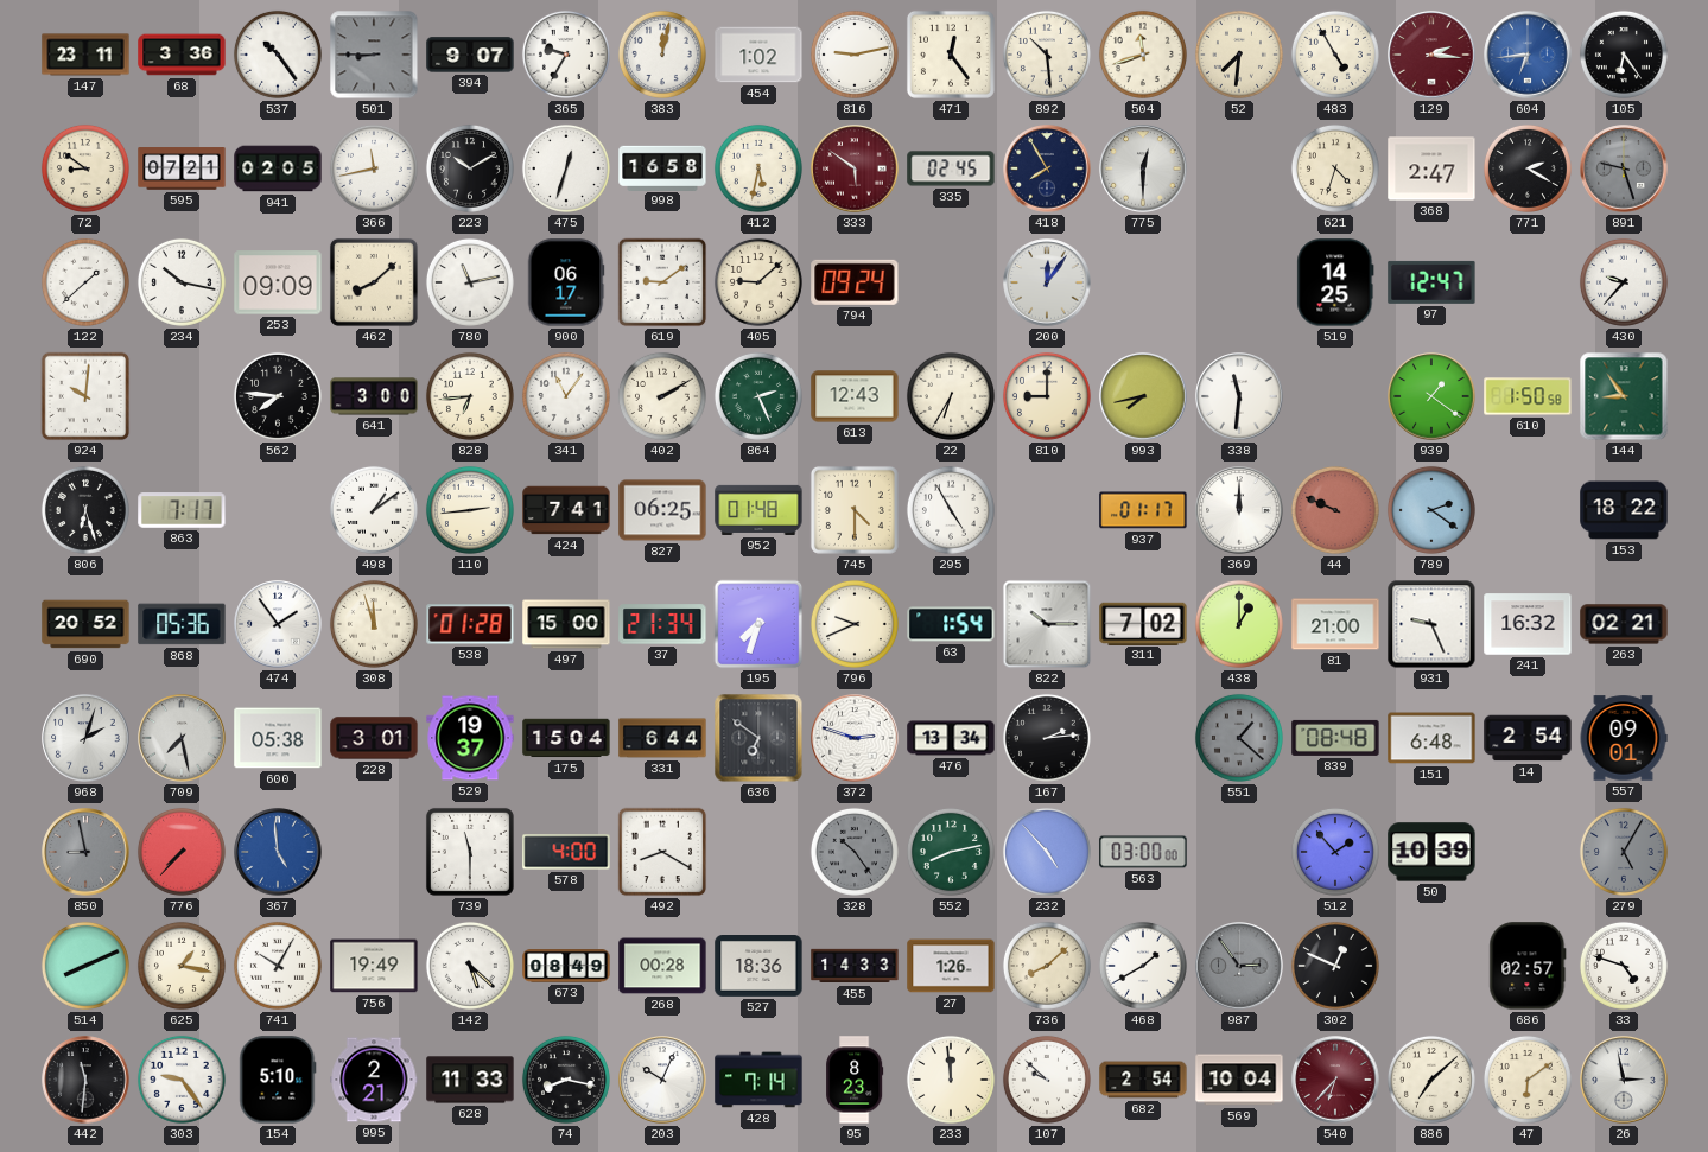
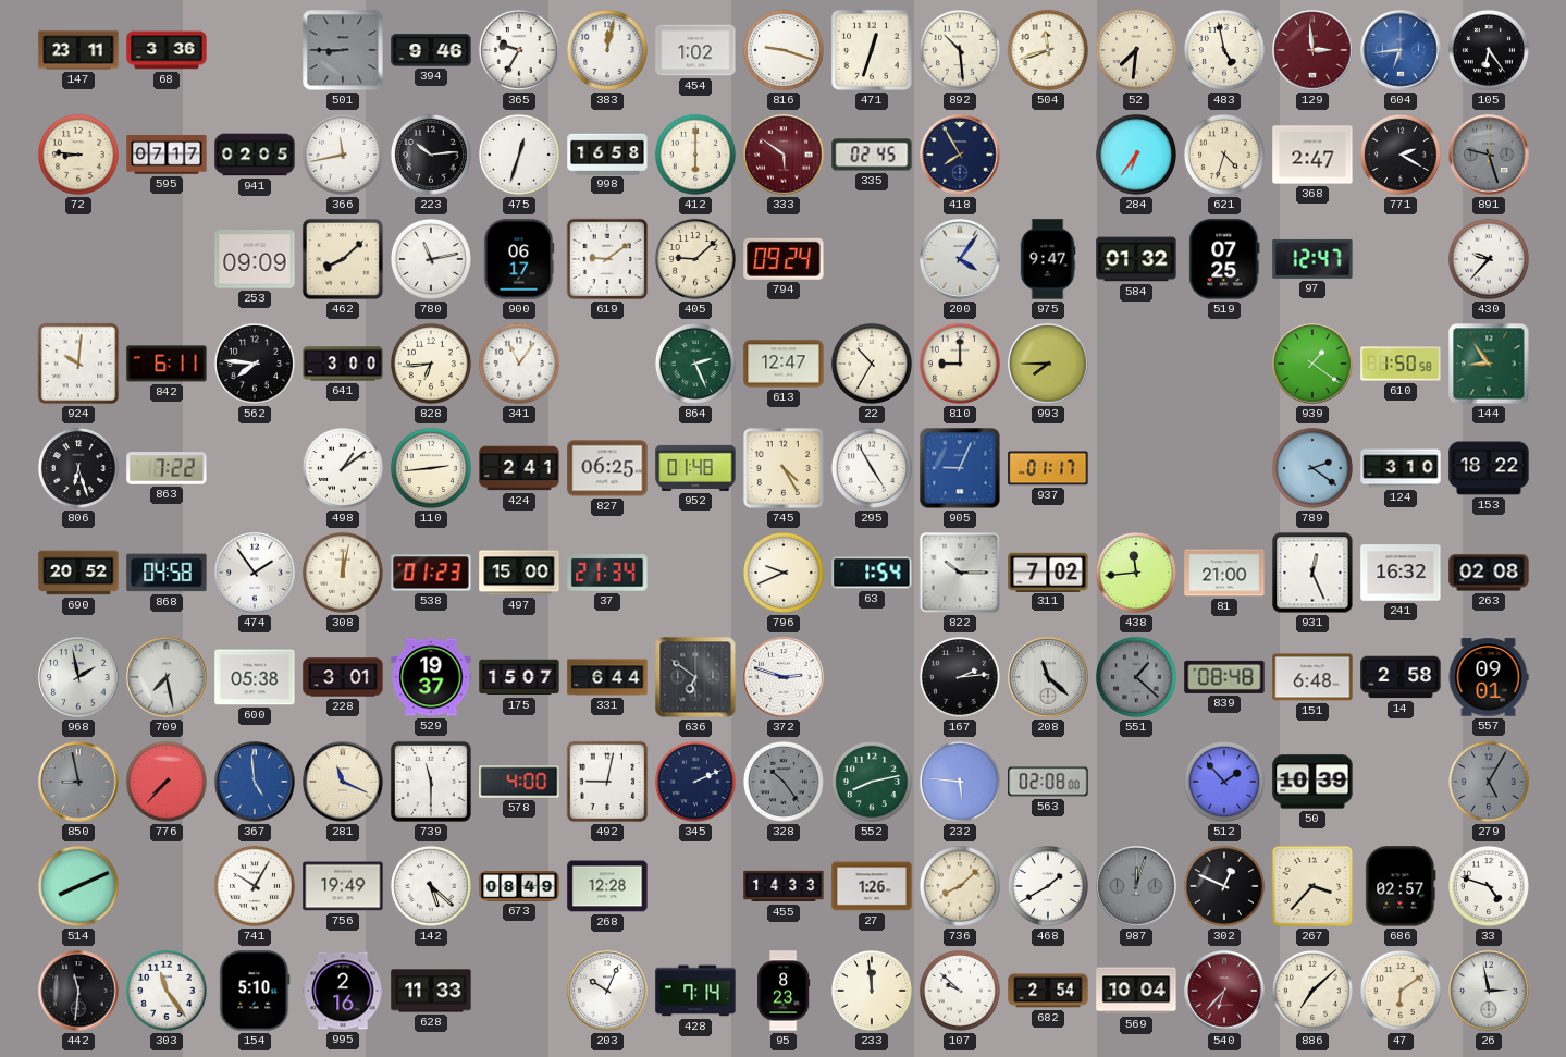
537: 10:24 -> none (278, 55)
394: 9:07 -> 9:46 (431, 50)
816: 9:13 -> 9:18 (784, 50)
471: 12:24 -> 12:33 (872, 50)
483: 4:55 -> 4:58 (1224, 50)
129: 2:16 -> 2:59 (1312, 50)
72: 8:51 -> 8:46 (78, 155)
595: 07:21 -> 07:17 (167, 155)
223: 10:10 -> 10:14 (431, 155)
412: 5:32 -> 6:00 (695, 155)
775: 12:30 -> none (1143, 168)
284: none -> 6:36 (1136, 155)
122: 1:38 -> none (85, 282)
234: 10:17 -> none (182, 282)
200: 12:06 -> 4:06 (960, 259)
975: none -> 9:47 (1048, 259)
584: none -> 01:32 (1136, 259)
519: 14:25 -> 07:25 (1224, 259)
842: none -> 6:11 (167, 364)
402: 2:10 -> none (662, 396)
613: 12:43 -> 12:47 (784, 364)
22: 6:35 -> 10:35 (872, 364)
993: 7:43 -> 7:45 (1048, 364)
338: 11:31 -> none (1239, 396)
863: 7:17 -> 7:22 (167, 468)
424: 7:41 -> 2:41 (519, 468)
745: 4:30 -> 4:25 (784, 468)
905: none -> 9:04 (960, 468)
369: 12:00 -> none (1239, 510)
44: 9:49 -> none (1335, 510)
124: none -> 3:10 (1401, 468)
868: 05:36 -> 04:58 (167, 573)
308: 11:57 -> 12:02 (343, 573)
538: 01:28 -> 01:23 (431, 573)
195: 7:33 -> none (758, 624)
438: 1:00 -> 11:44 (1136, 573)
931: 9:26 -> 12:26 (1312, 573)
263: 02:21 -> 02:08 (1489, 573)
968: 2:03 -> 1:58 (78, 677)
175: 15:04 -> 15:07 (519, 677)
476: 13:34 -> none (951, 738)
208: none -> 11:22 (1048, 677)
14: 2:54 -> 2:58 (1401, 677)
281: none -> 11:19 (343, 782)
492: 8:20 -> 9:02 (607, 782)
345: none -> 2:11 (695, 782)
232: 4:53 -> 5:46 (960, 782)
563: 03:00 -> 02:08 (1048, 782)
625: 1:17 -> none (182, 966)
268: 00:28 -> 12:28 (607, 886)
527: 18:36 -> none (758, 967)
987: 2:54 -> 12:03 (1136, 886)
267: none -> 3:37 (1312, 886)
303: 9:24 -> 11:24 (167, 991)
995: 2:21 -> 2:16 (343, 991)
74: 8:17 -> none (566, 1080)
